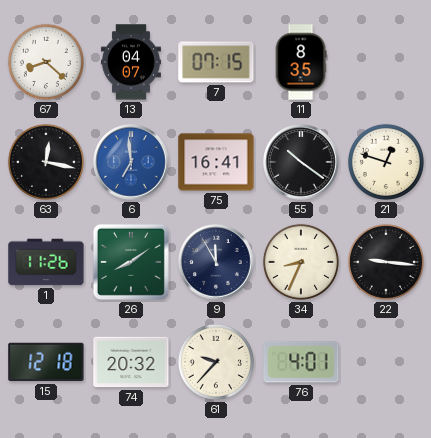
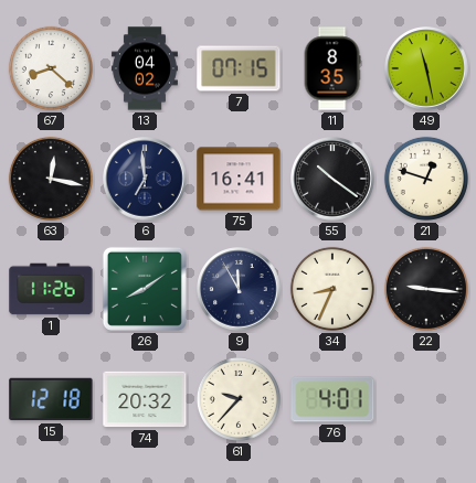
13: 04:07 -> 04:02 (145, 68)
49: none -> 11:28 (426, 68)
6 dial: blue -> navy (145, 179)
